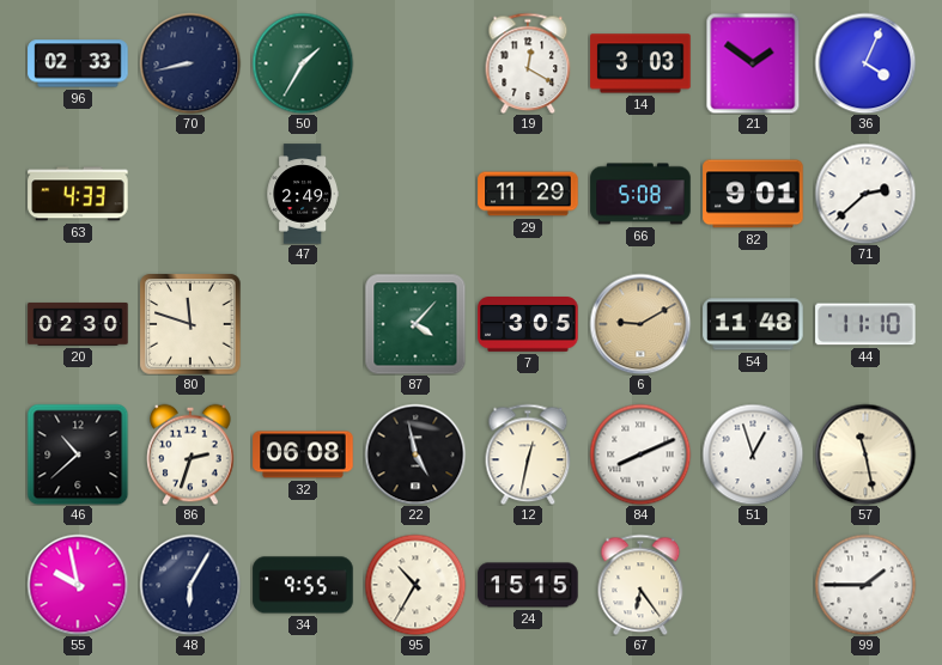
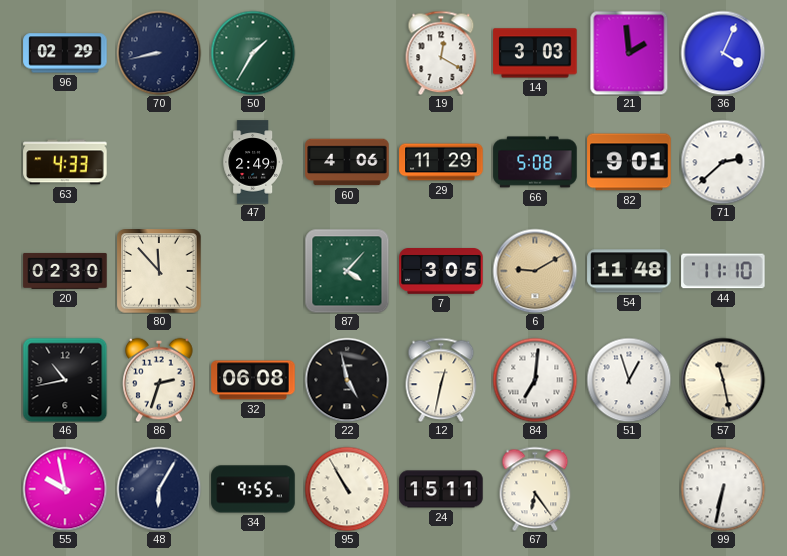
96: 02:33 -> 02:29 (65, 53)
21: 1:51 -> 1:59 (629, 53)
60: none -> 4:06 (347, 162)
80: 11:48 -> 11:53 (159, 271)
46: 10:38 -> 10:43 (65, 380)
84: 8:11 -> 7:01 (535, 380)
95: 10:35 -> 10:55 (347, 489)
24: 15:15 -> 15:11 (441, 489)
99: 1:45 -> 6:32 (723, 489)
